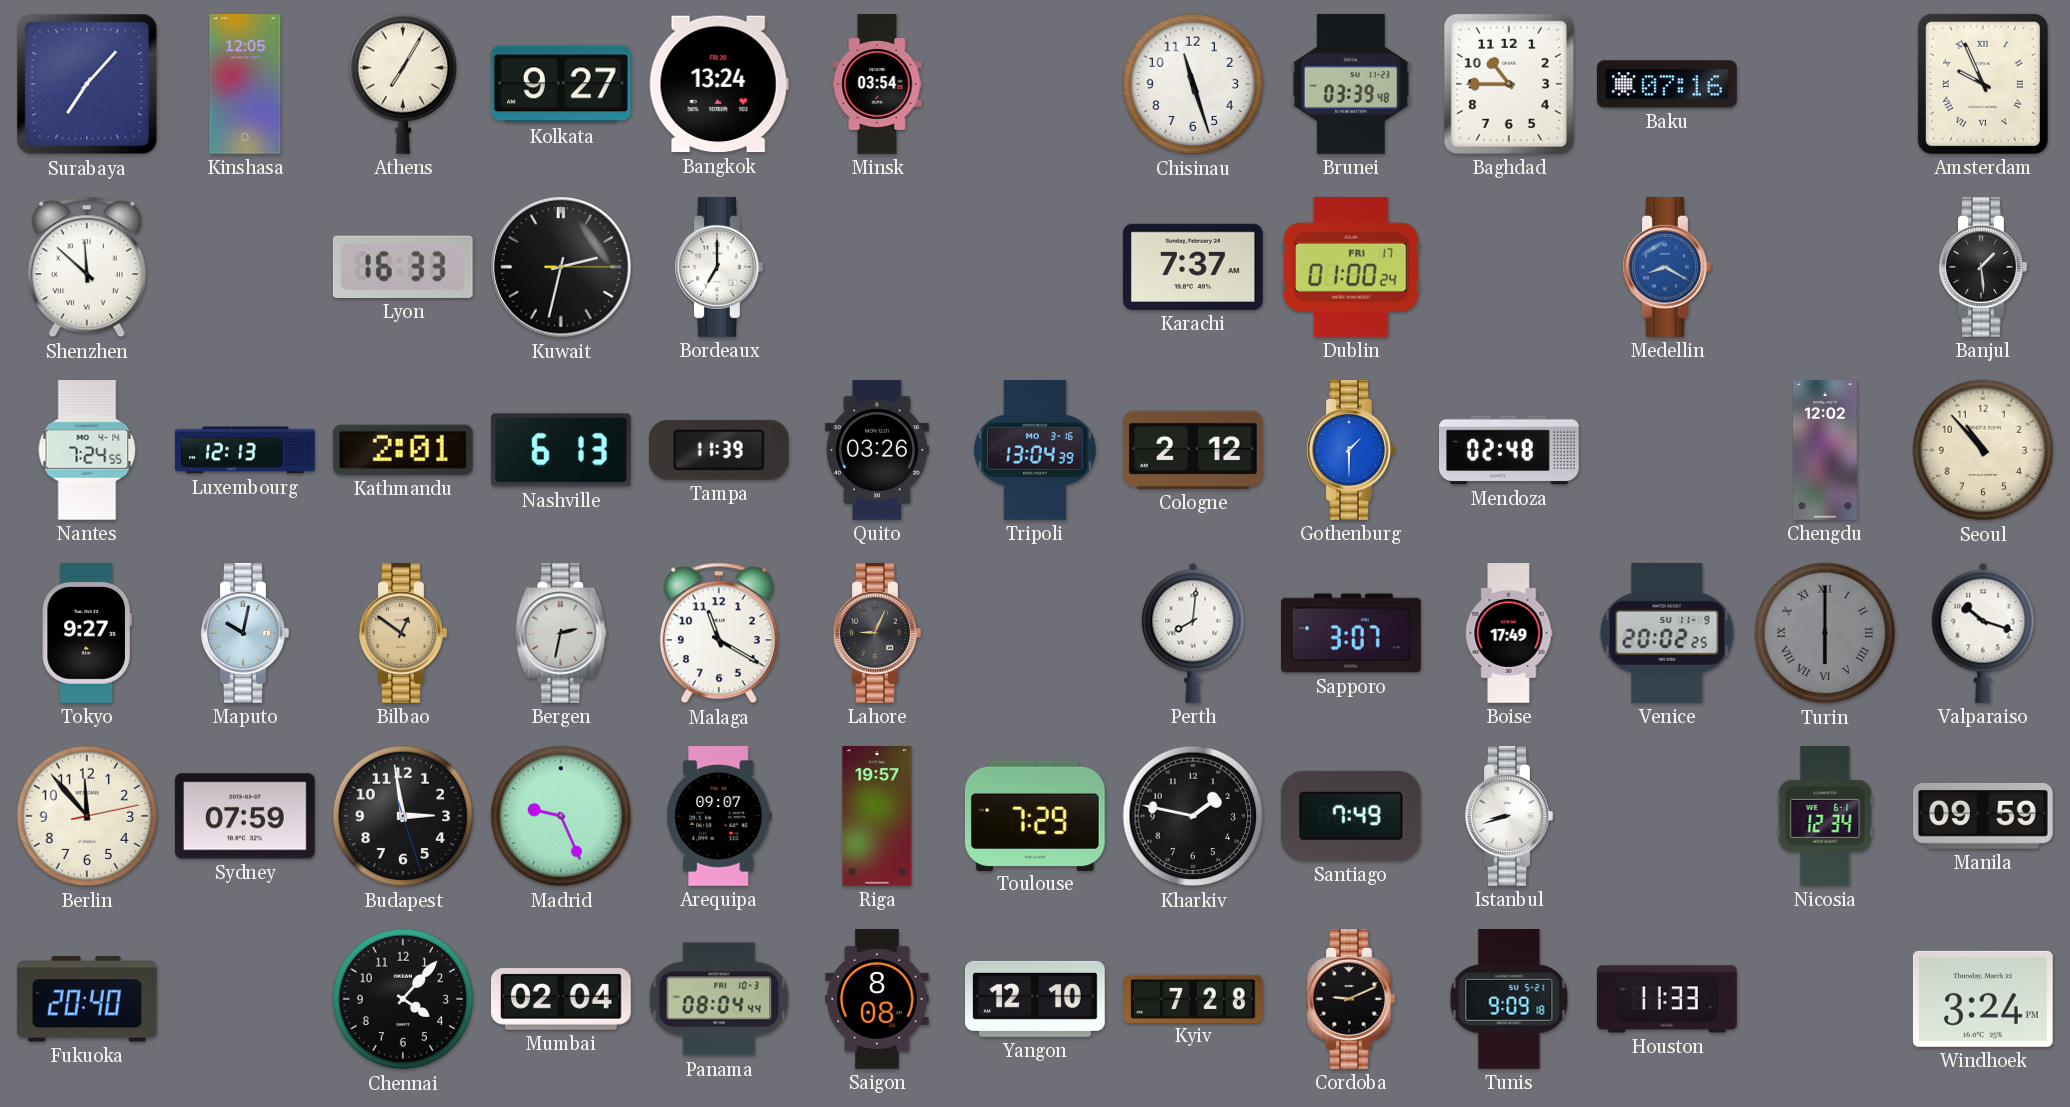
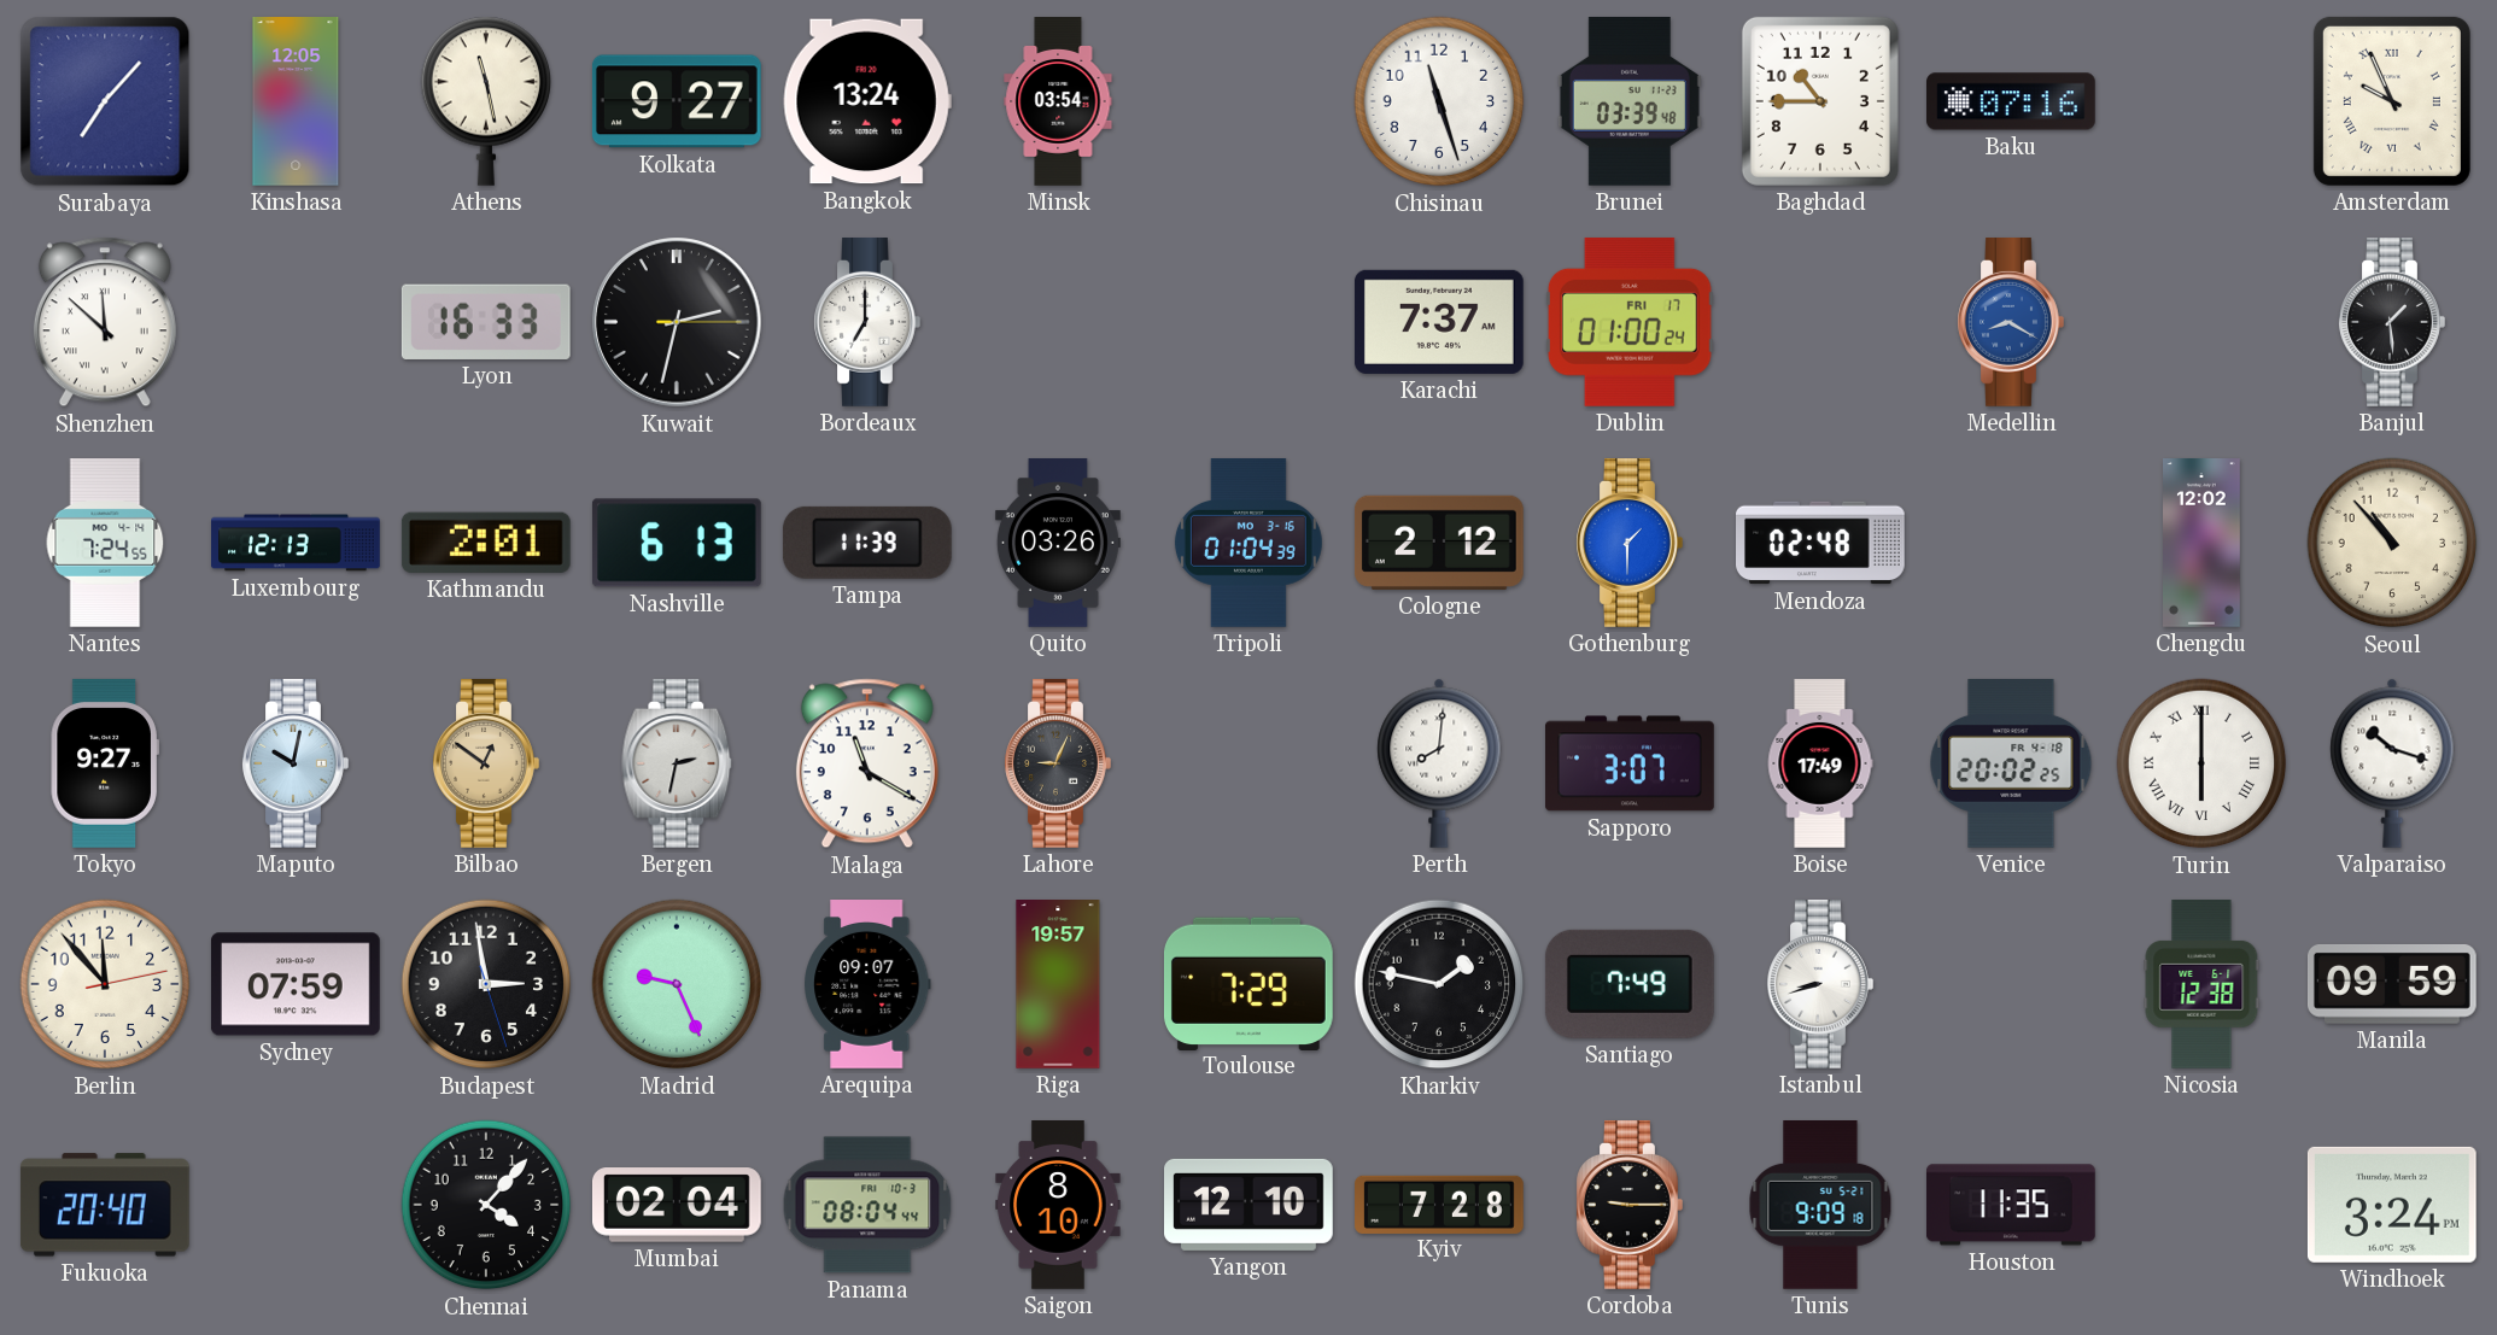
Athens: 7:05 -> 11:28 (486, 101)
Tripoli: 13:04 -> 01:04 (1248, 544)
Venice date: SU 11-9 -> FR 4-18 (2011, 765)
Turin dial: grey -> white (2201, 763)
Nicosia: 12:34 -> 12:38 (2201, 984)
Saigon: 8:08 -> 8:10 (1058, 1205)
Cordoba: 9:11 -> 9:15 (1630, 1206)
Houston: 11:33 -> 11:35 (2012, 1205)
